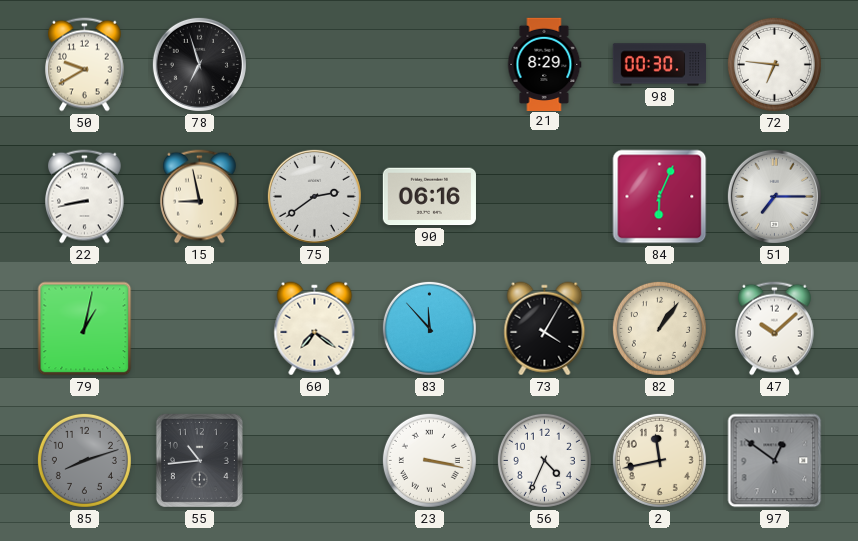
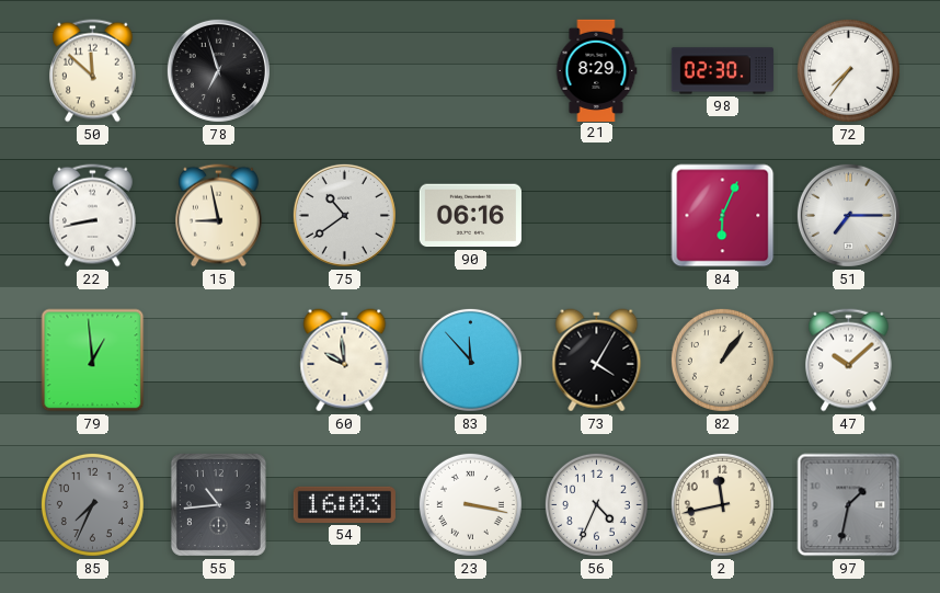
50: 9:40 -> 11:52 (93, 71)
98: 00:30 -> 02:30 (722, 71)
72: 6:46 -> 7:36 (848, 70)
75: 2:39 -> 10:39 (344, 215)
79: 1:02 -> 12:59 (93, 361)
60: 7:21 -> 9:59 (345, 361)
85: 8:12 -> 7:34 (92, 504)
54: none -> 16:03 (344, 504)
97: 12:51 -> 1:32 (849, 505)
